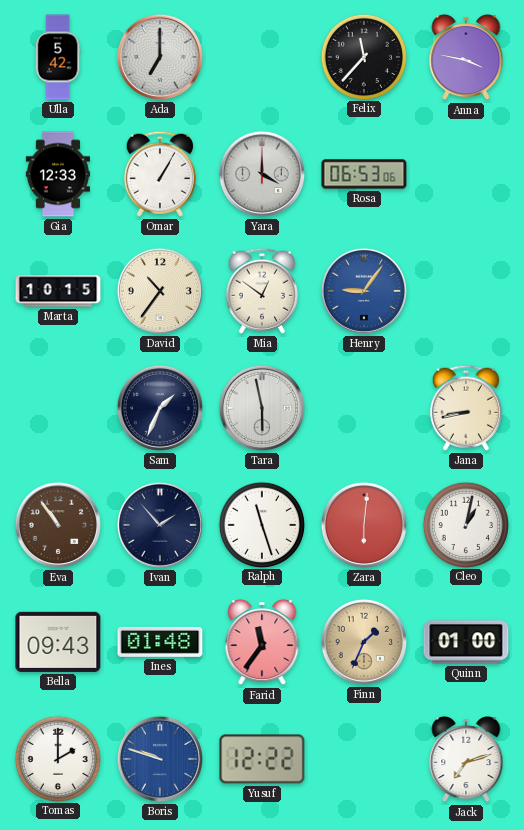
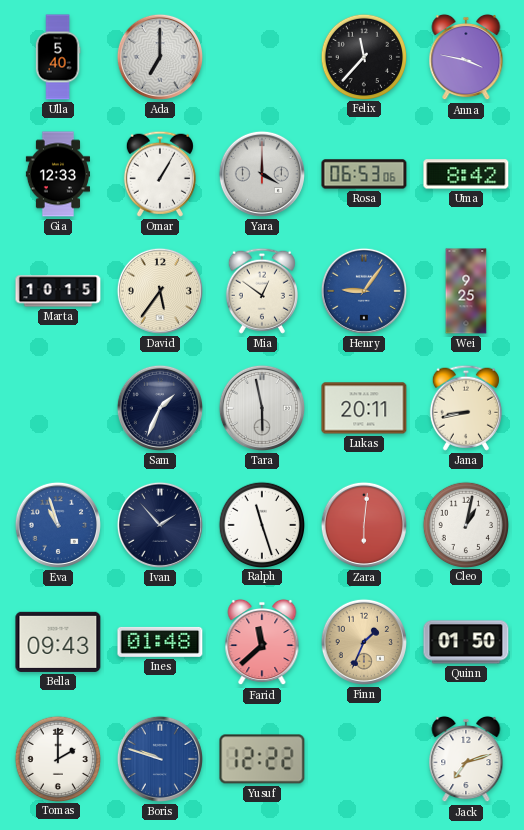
Ulla: 5:42 -> 5:40 (58, 57)
Uma: none -> 8:42 (466, 174)
David: 10:36 -> 5:36 (160, 291)
Wei: none -> 9:25 (466, 291)
Lukas: none -> 20:11 (364, 408)
Eva: 10:54 -> 10:57 (58, 525)
Eva dial: brown -> blue (58, 525)
Farid: 11:36 -> 11:38 (262, 642)
Quinn: 01:00 -> 01:50 (466, 642)
